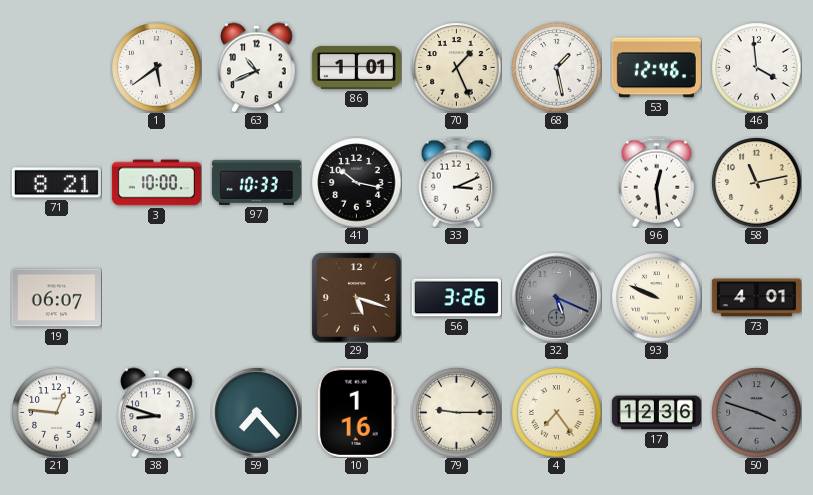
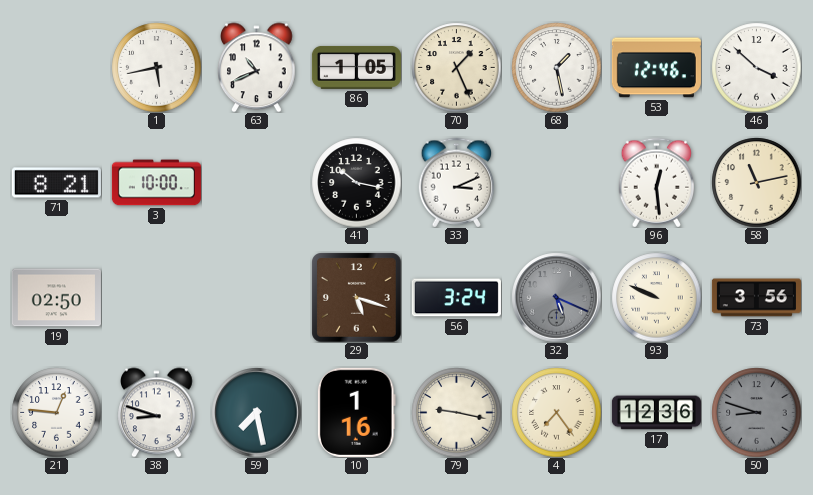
1: 5:39 -> 5:43 (156, 67)
86: 1:01 -> 1:05 (356, 68)
46: 3:59 -> 3:52 (756, 67)
97: 10:33 -> none (256, 182)
19: 06:07 -> 02:50 (56, 298)
56: 3:26 -> 3:24 (456, 298)
73: 4:01 -> 3:56 (756, 298)
59: 7:23 -> 7:28 (256, 412)
79: 9:15 -> 9:17 (456, 412)
50: 3:48 -> 8:48 (756, 412)
